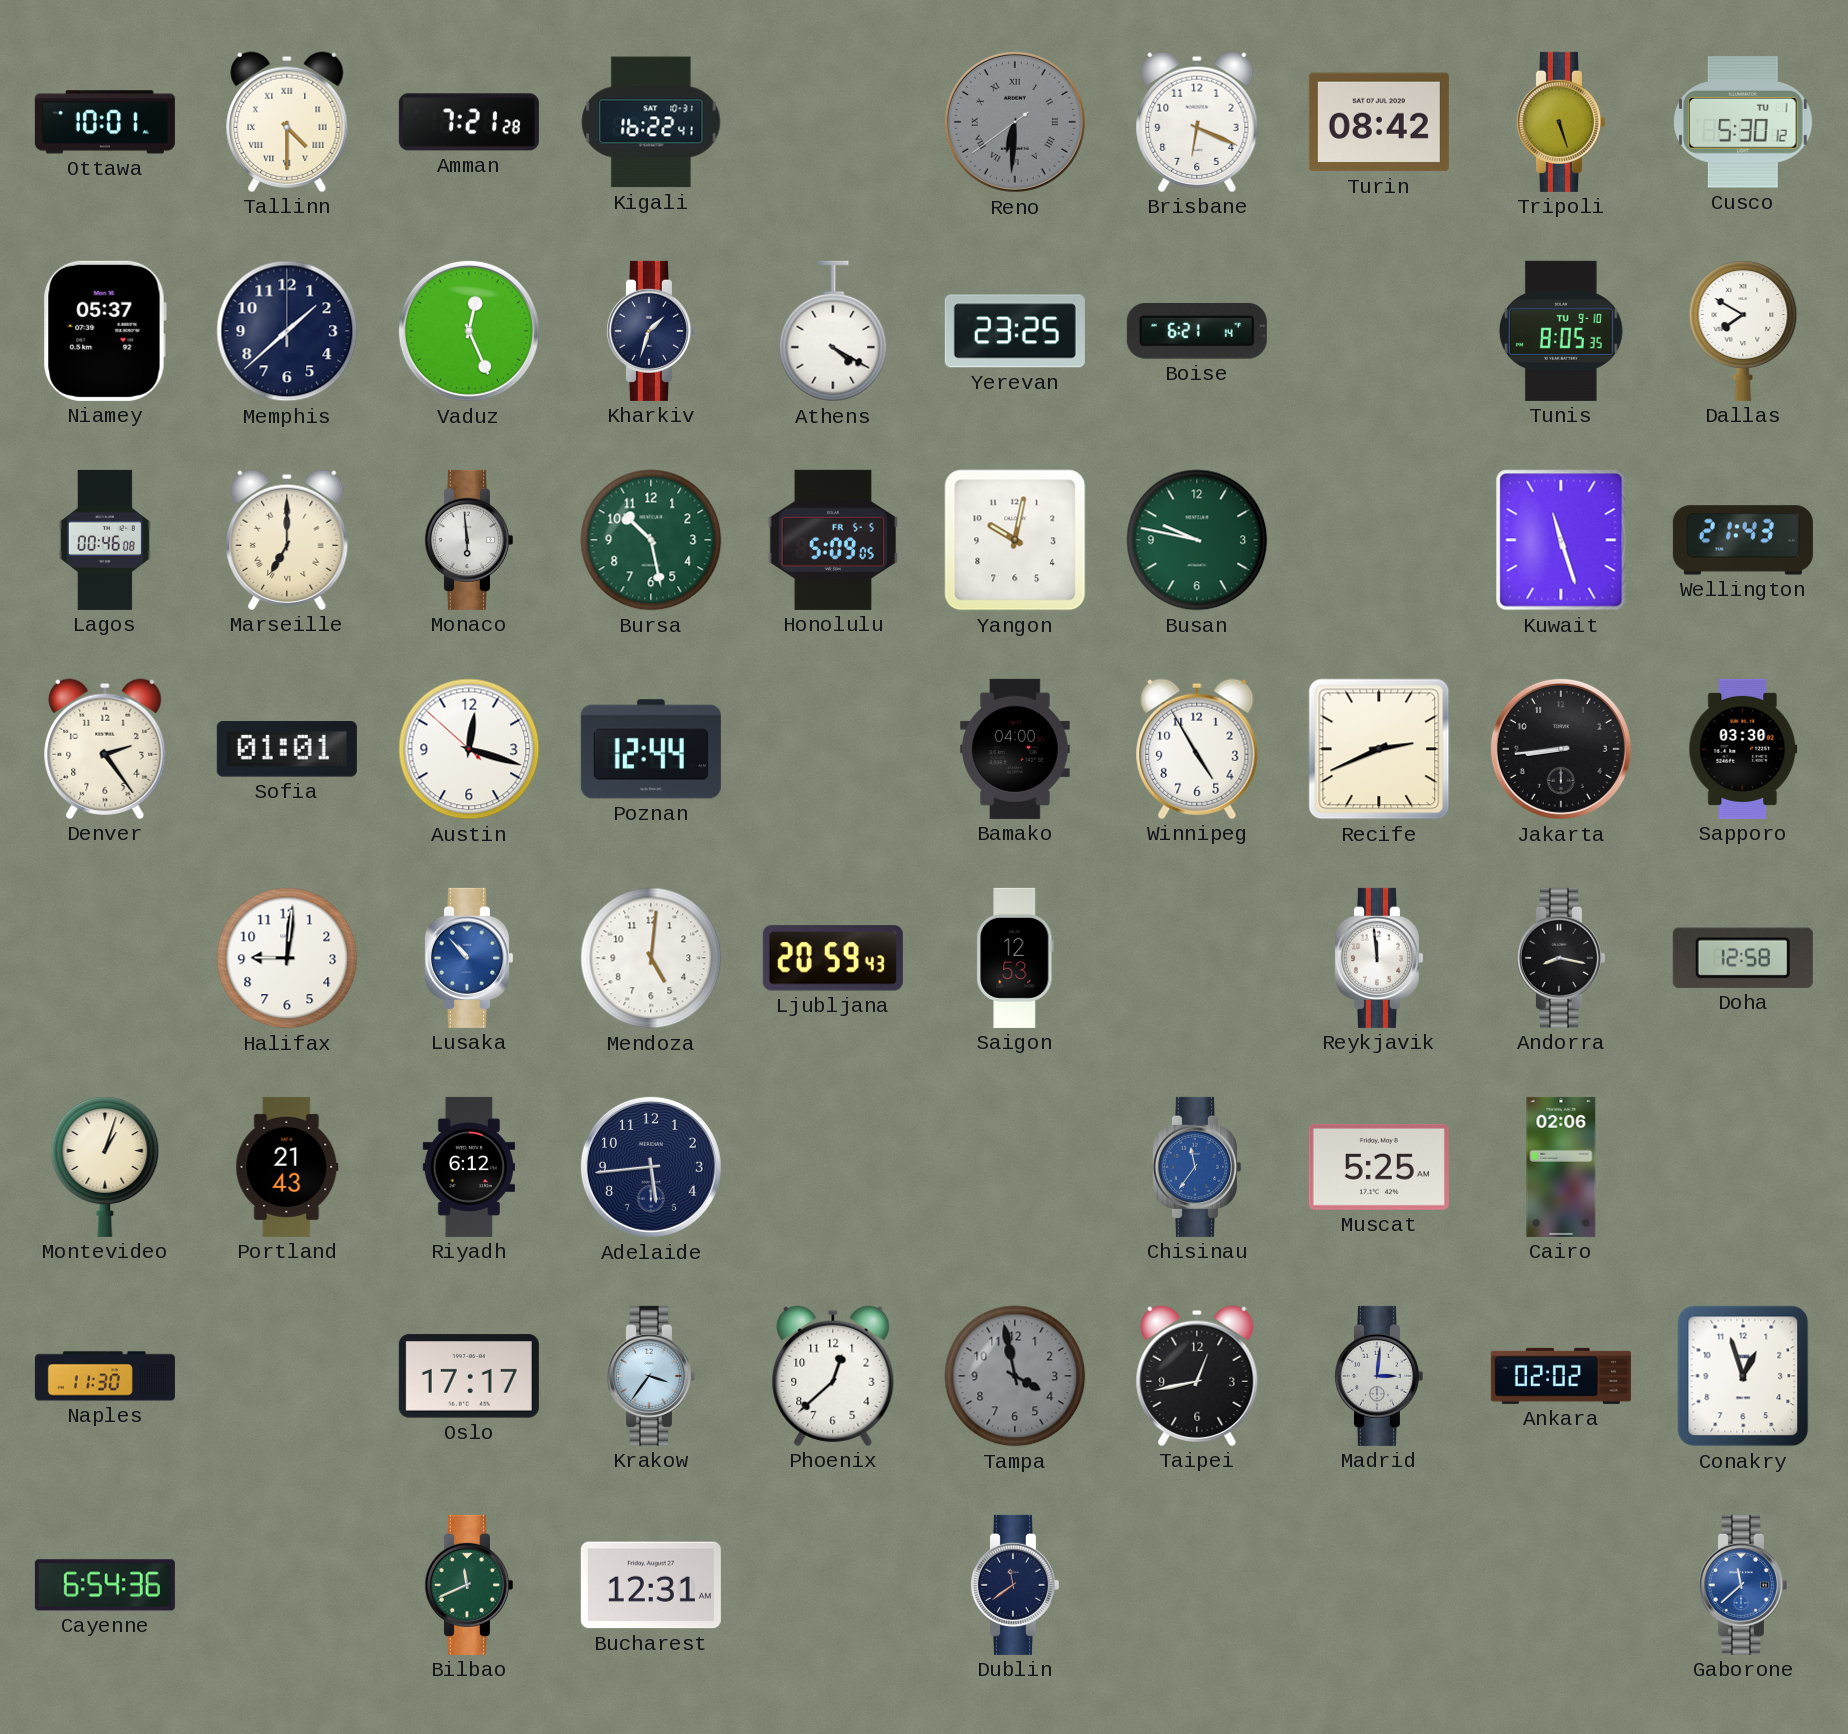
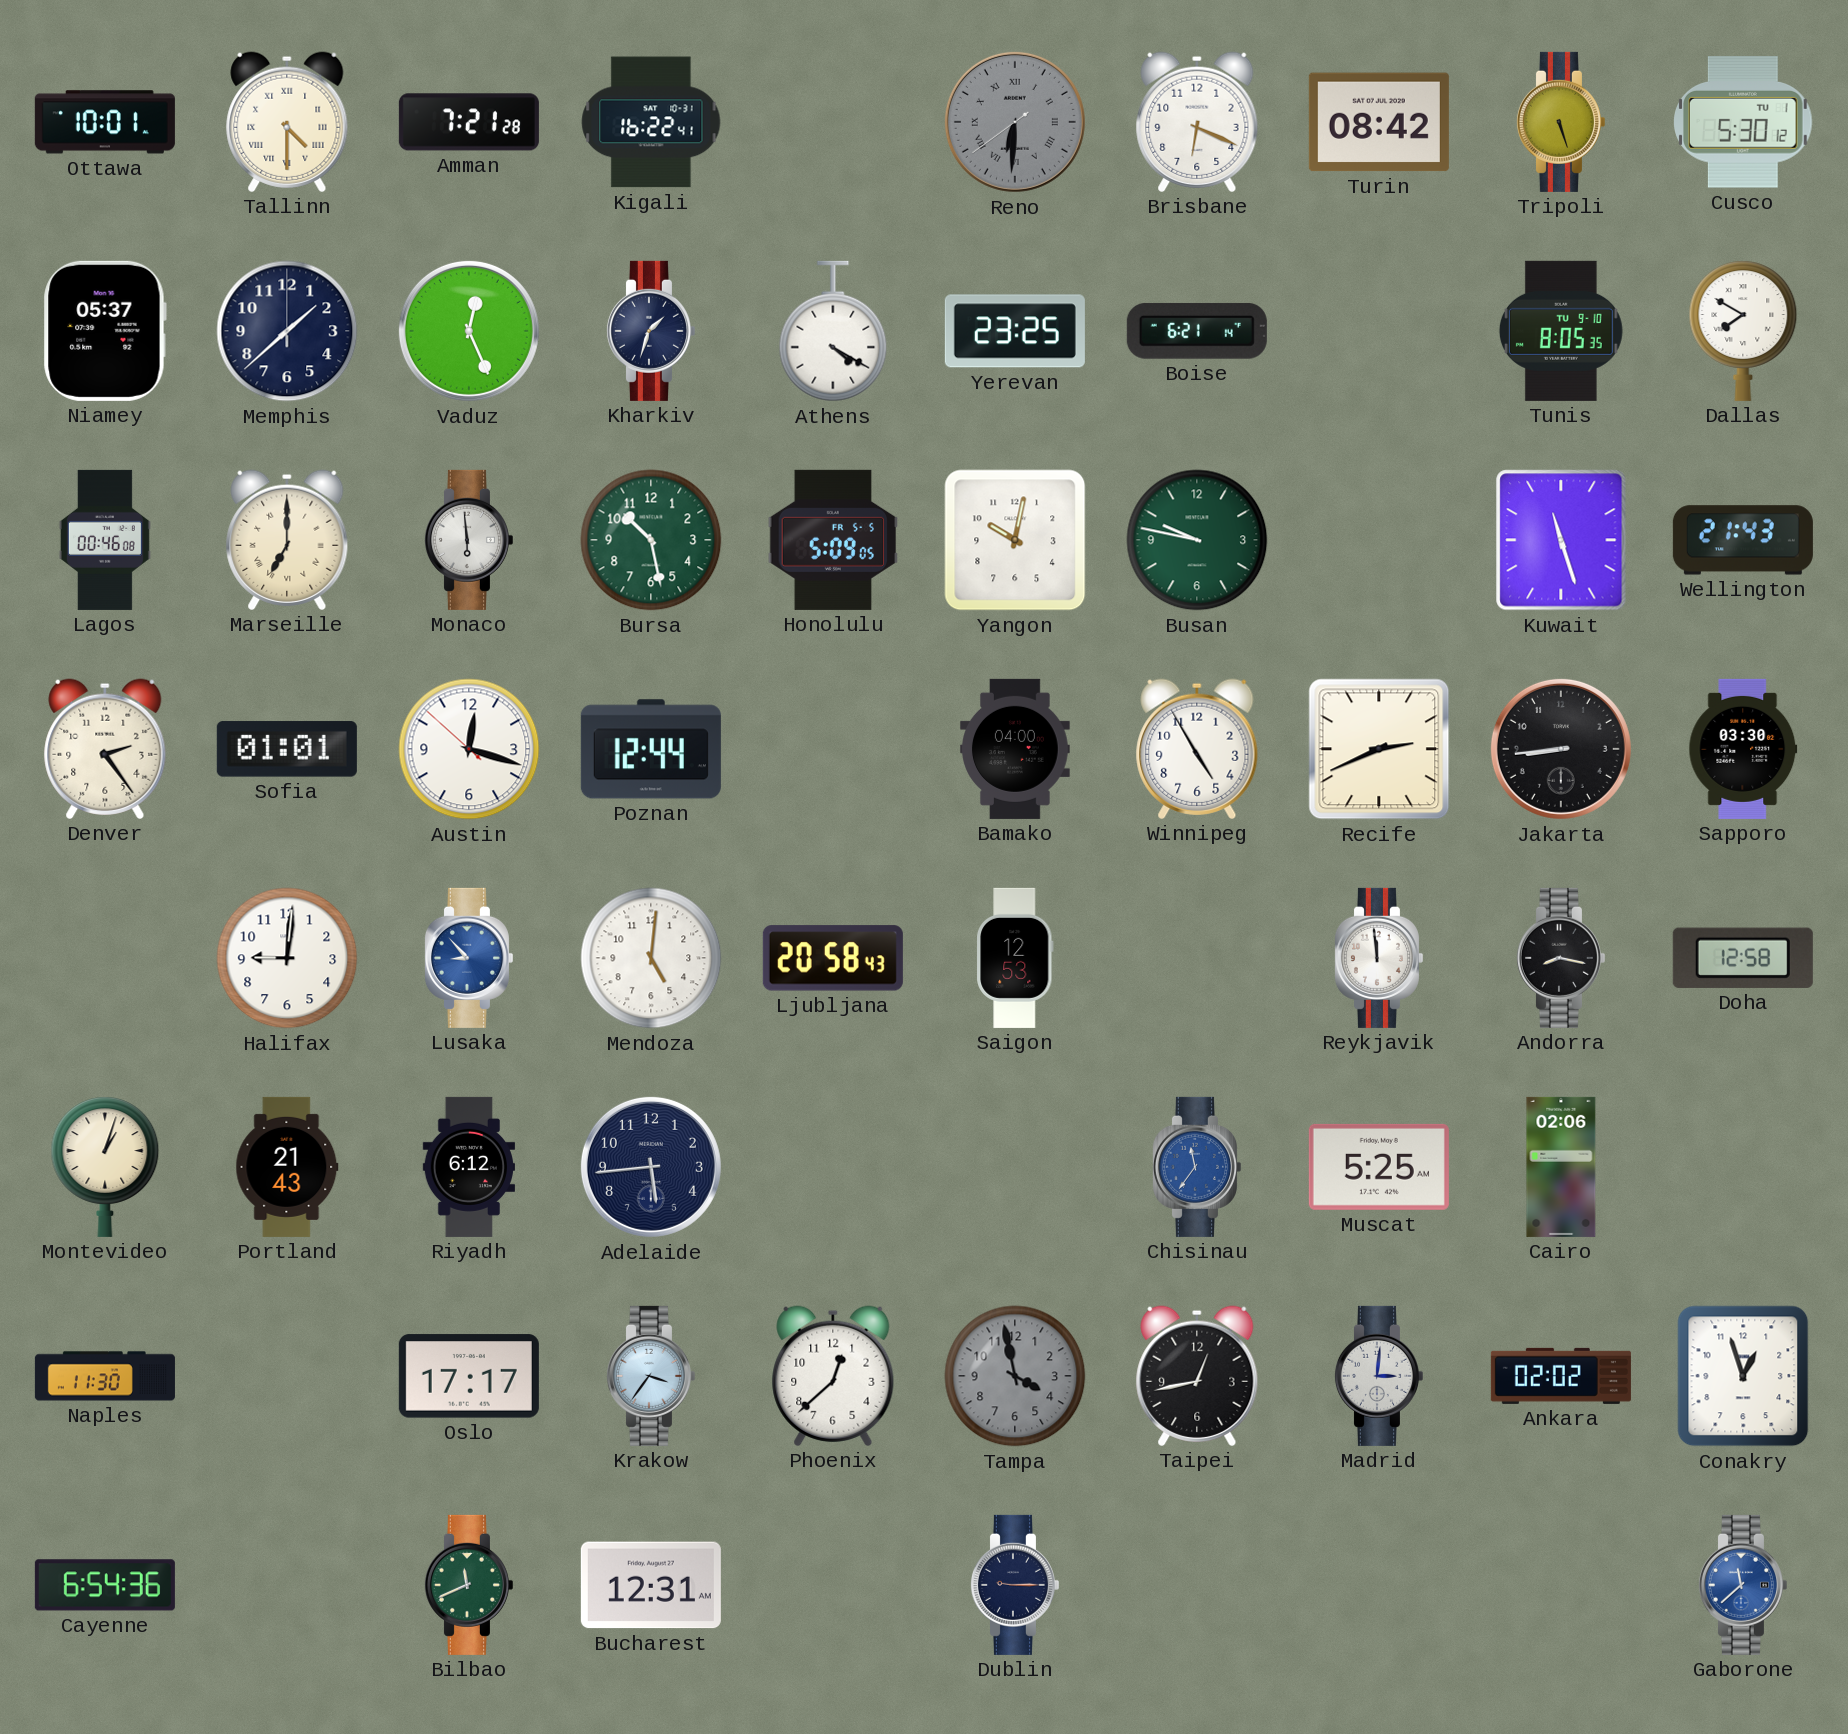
Lusaka: 10:53 -> 8:53 (468, 958)
Ljubljana: 20:59 -> 20:58 (833, 958)
Dublin: 11:39 -> 9:15 (1014, 1585)
